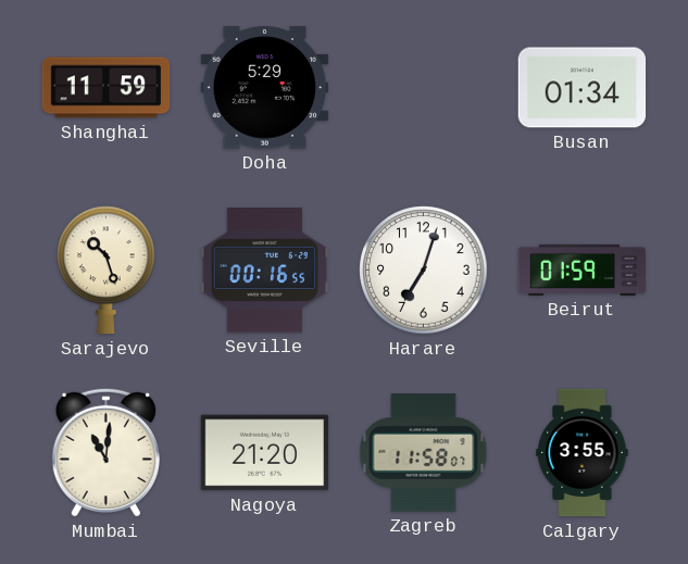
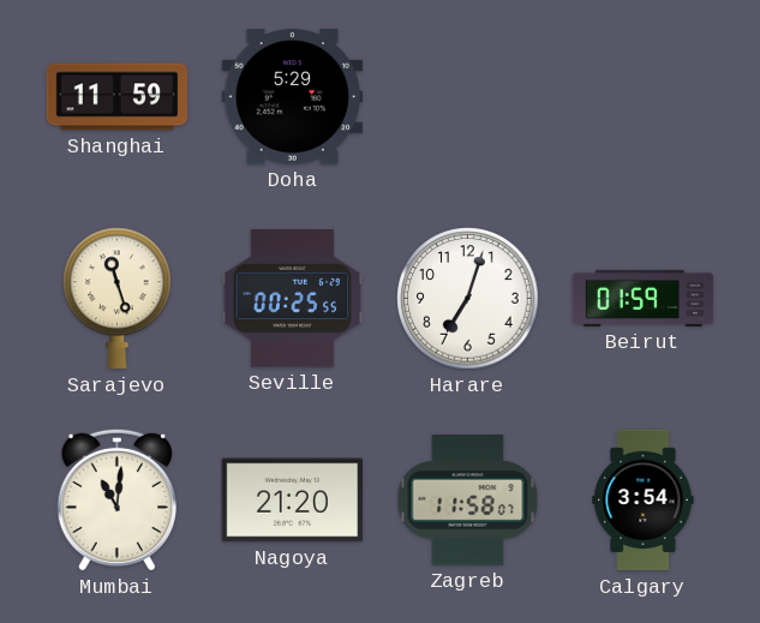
Busan: 01:34 -> none (583, 88)
Sarajevo: 10:27 -> 11:27 (118, 299)
Seville: 00:16 -> 00:25 (293, 299)
Calgary: 3:55 -> 3:54 (644, 501)
